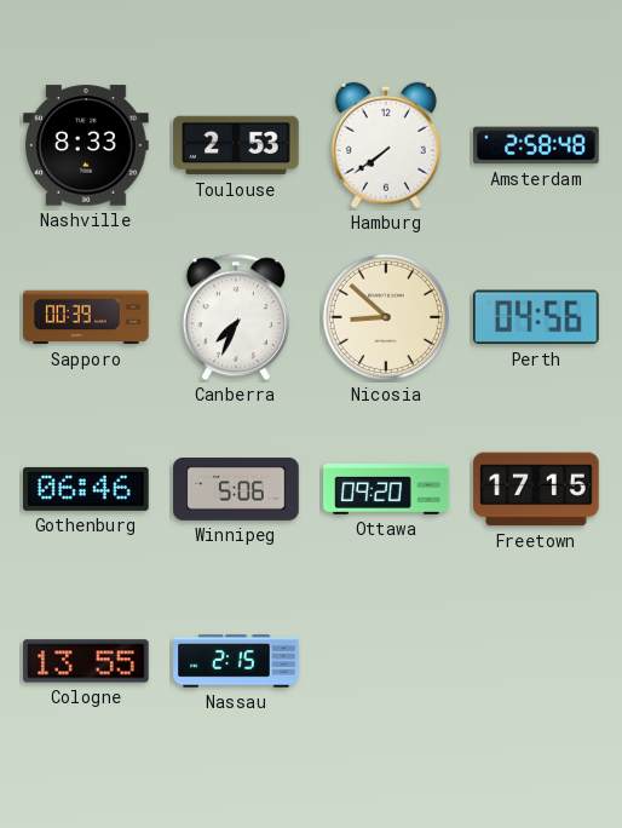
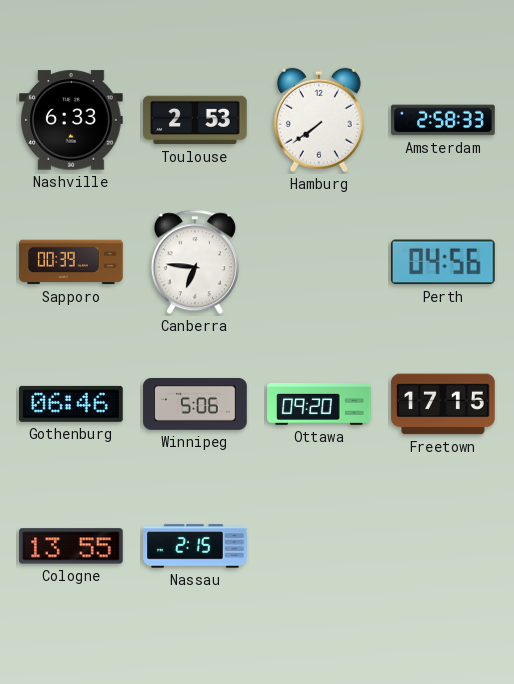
Nashville: 8:33 -> 6:33 (71, 120)
Amsterdam: 2:58:48 -> 2:58:33 (443, 120)
Canberra: 7:34 -> 6:46 (195, 262)
Nicosia: 8:52 -> none (386, 317)
